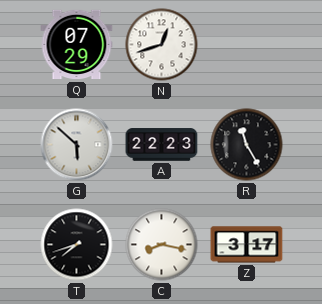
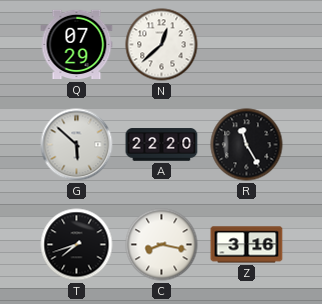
N: 12:42 -> 12:38 (162, 45)
A: 22:23 -> 22:20 (162, 145)
Z: 3:17 -> 3:16 (247, 245)
